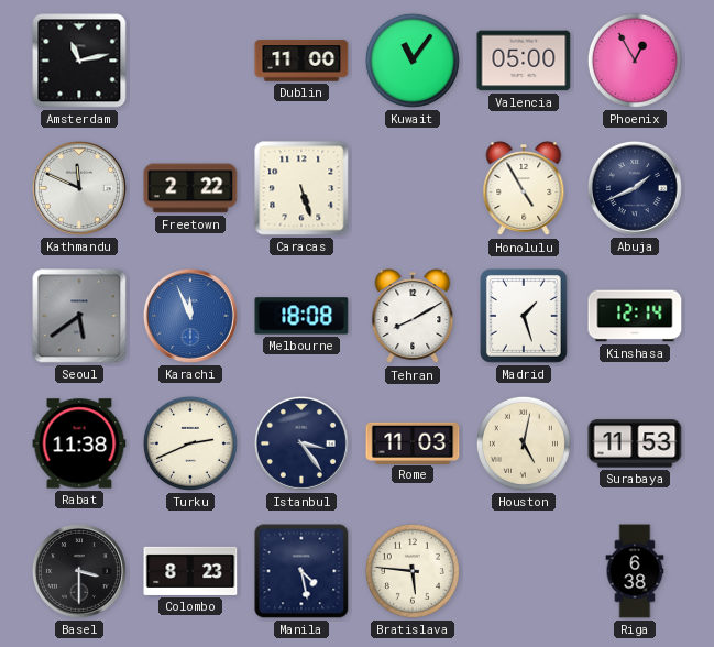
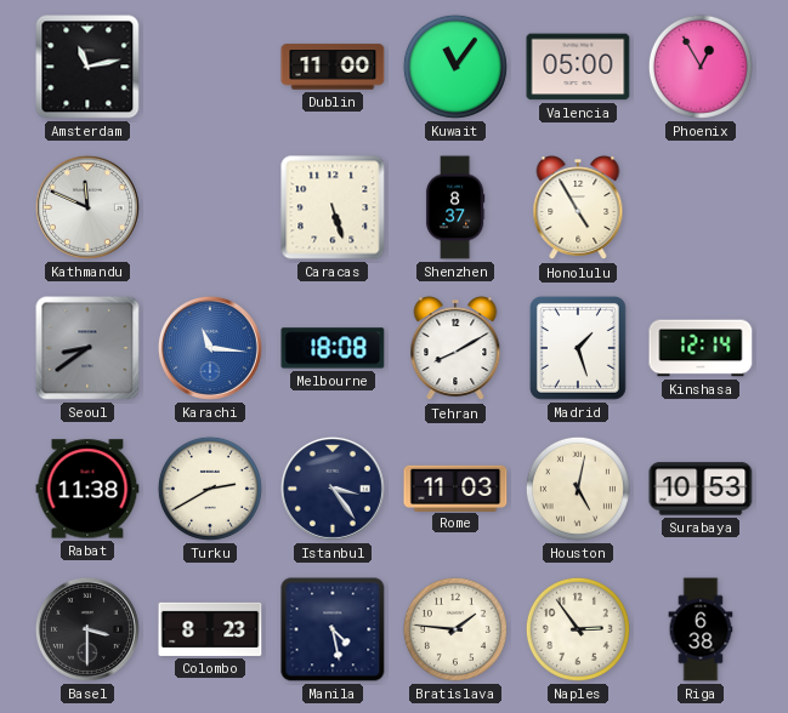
Freetown: 2:22 -> none (190, 188)
Shenzhen: none -> 8:37 (455, 207)
Abuja: 1:41 -> none (635, 188)
Seoul: 5:39 -> 8:39 (87, 348)
Karachi: 11:56 -> 11:16 (210, 348)
Turku: 2:41 -> 2:40 (210, 489)
Surabaya: 11:53 -> 10:53 (701, 489)
Bratislava: 5:46 -> 1:46 (455, 629)
Naples: none -> 2:54 (578, 629)
